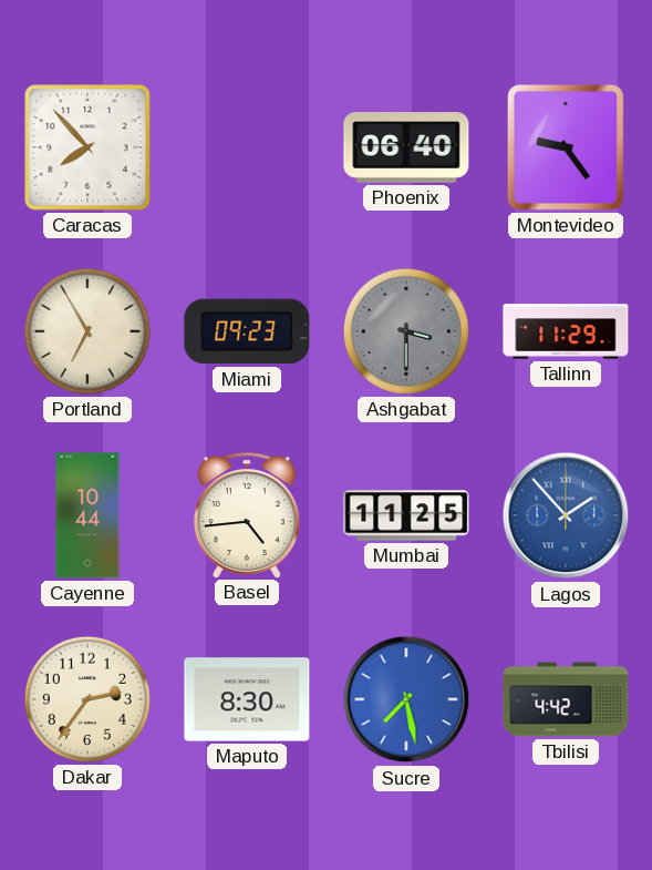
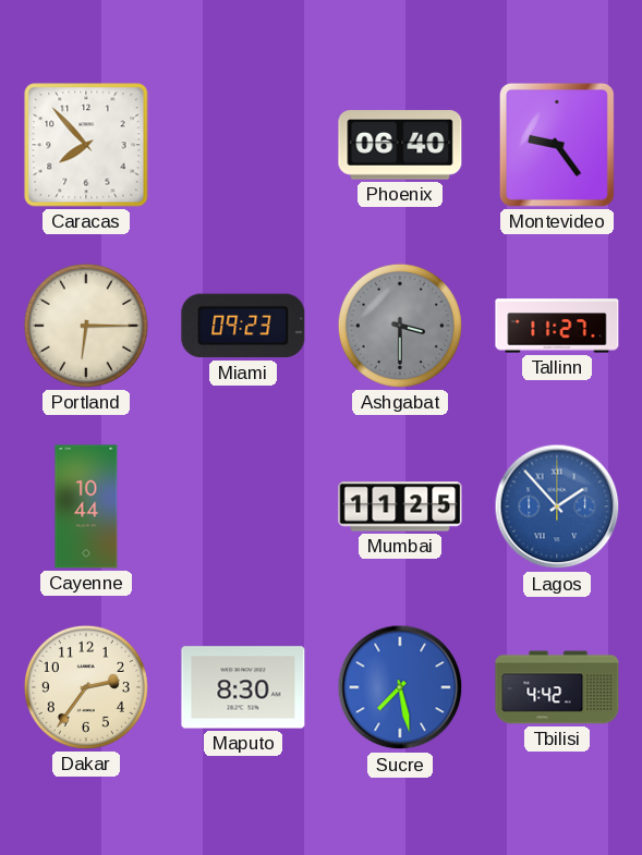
Portland: 6:55 -> 6:15 (86, 326)
Tallinn: 11:29 -> 11:27 (557, 326)
Basel: 4:44 -> none (247, 515)
